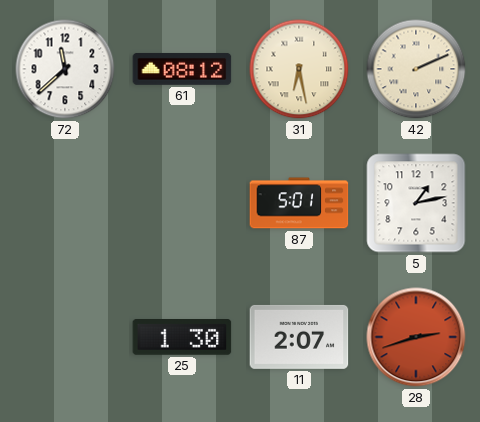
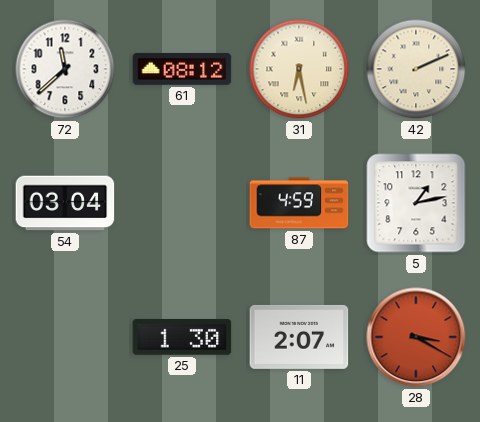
54: none -> 03:04 (65, 203)
87: 5:01 -> 4:59 (299, 203)
28: 2:42 -> 3:20 (416, 337)
